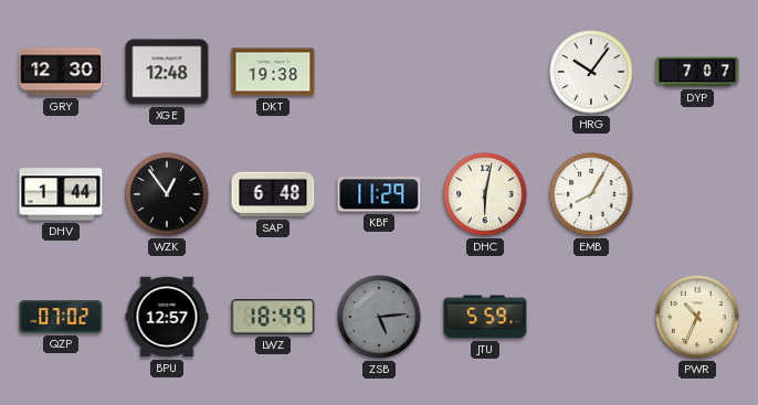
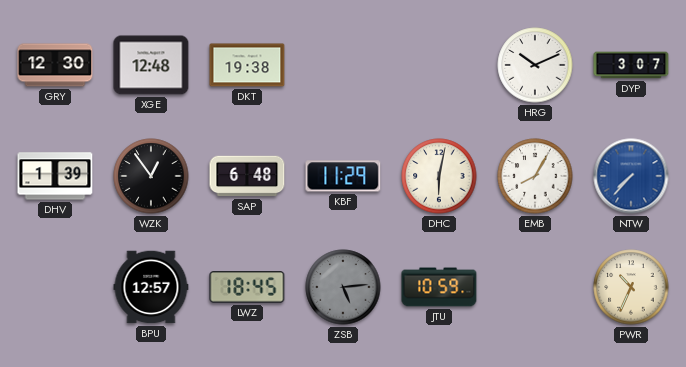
HRG: 10:06 -> 10:11 (535, 65)
DYP: 7:07 -> 3:07 (631, 65)
DHV: 1:44 -> 1:39 (55, 176)
NTW: none -> 7:37 (631, 176)
QZP: 07:02 -> none (61, 317)
LWZ: 18:49 -> 18:45 (247, 287)
JTU: 5:59 -> 10:59 (439, 287)
